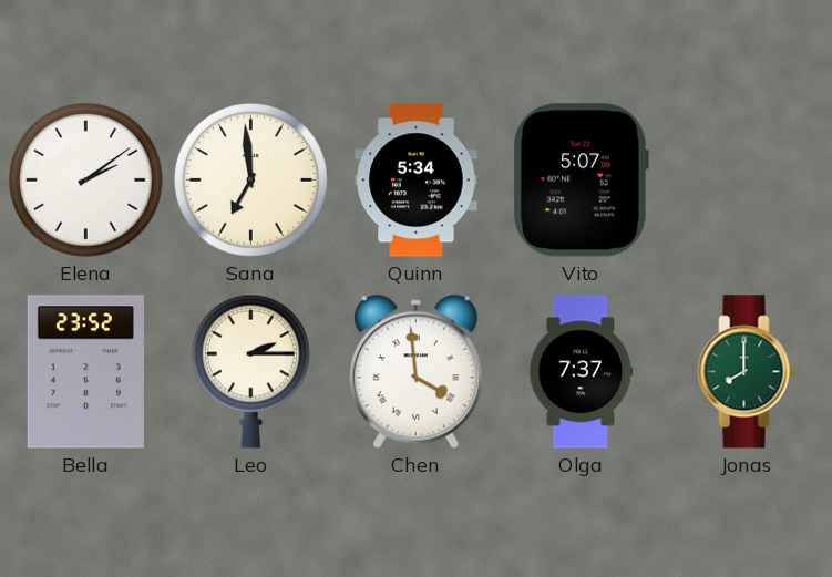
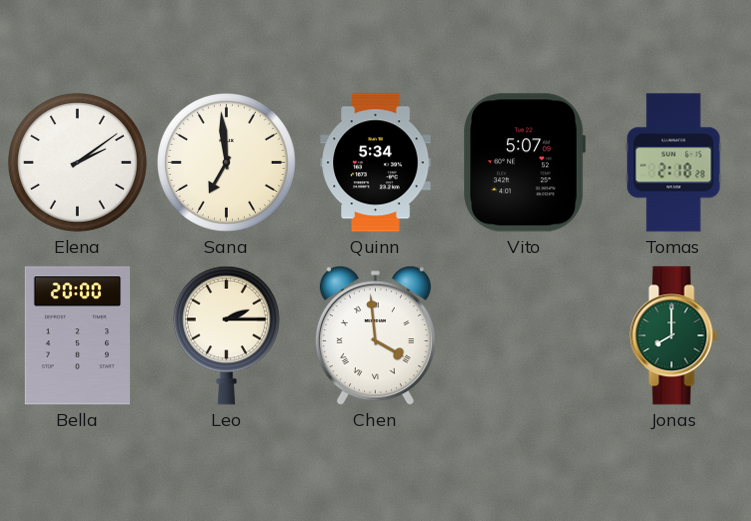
Tomas: none -> 2:18 (674, 163)
Bella: 23:52 -> 20:00 (77, 336)
Olga: 7:37 -> none (582, 372)
